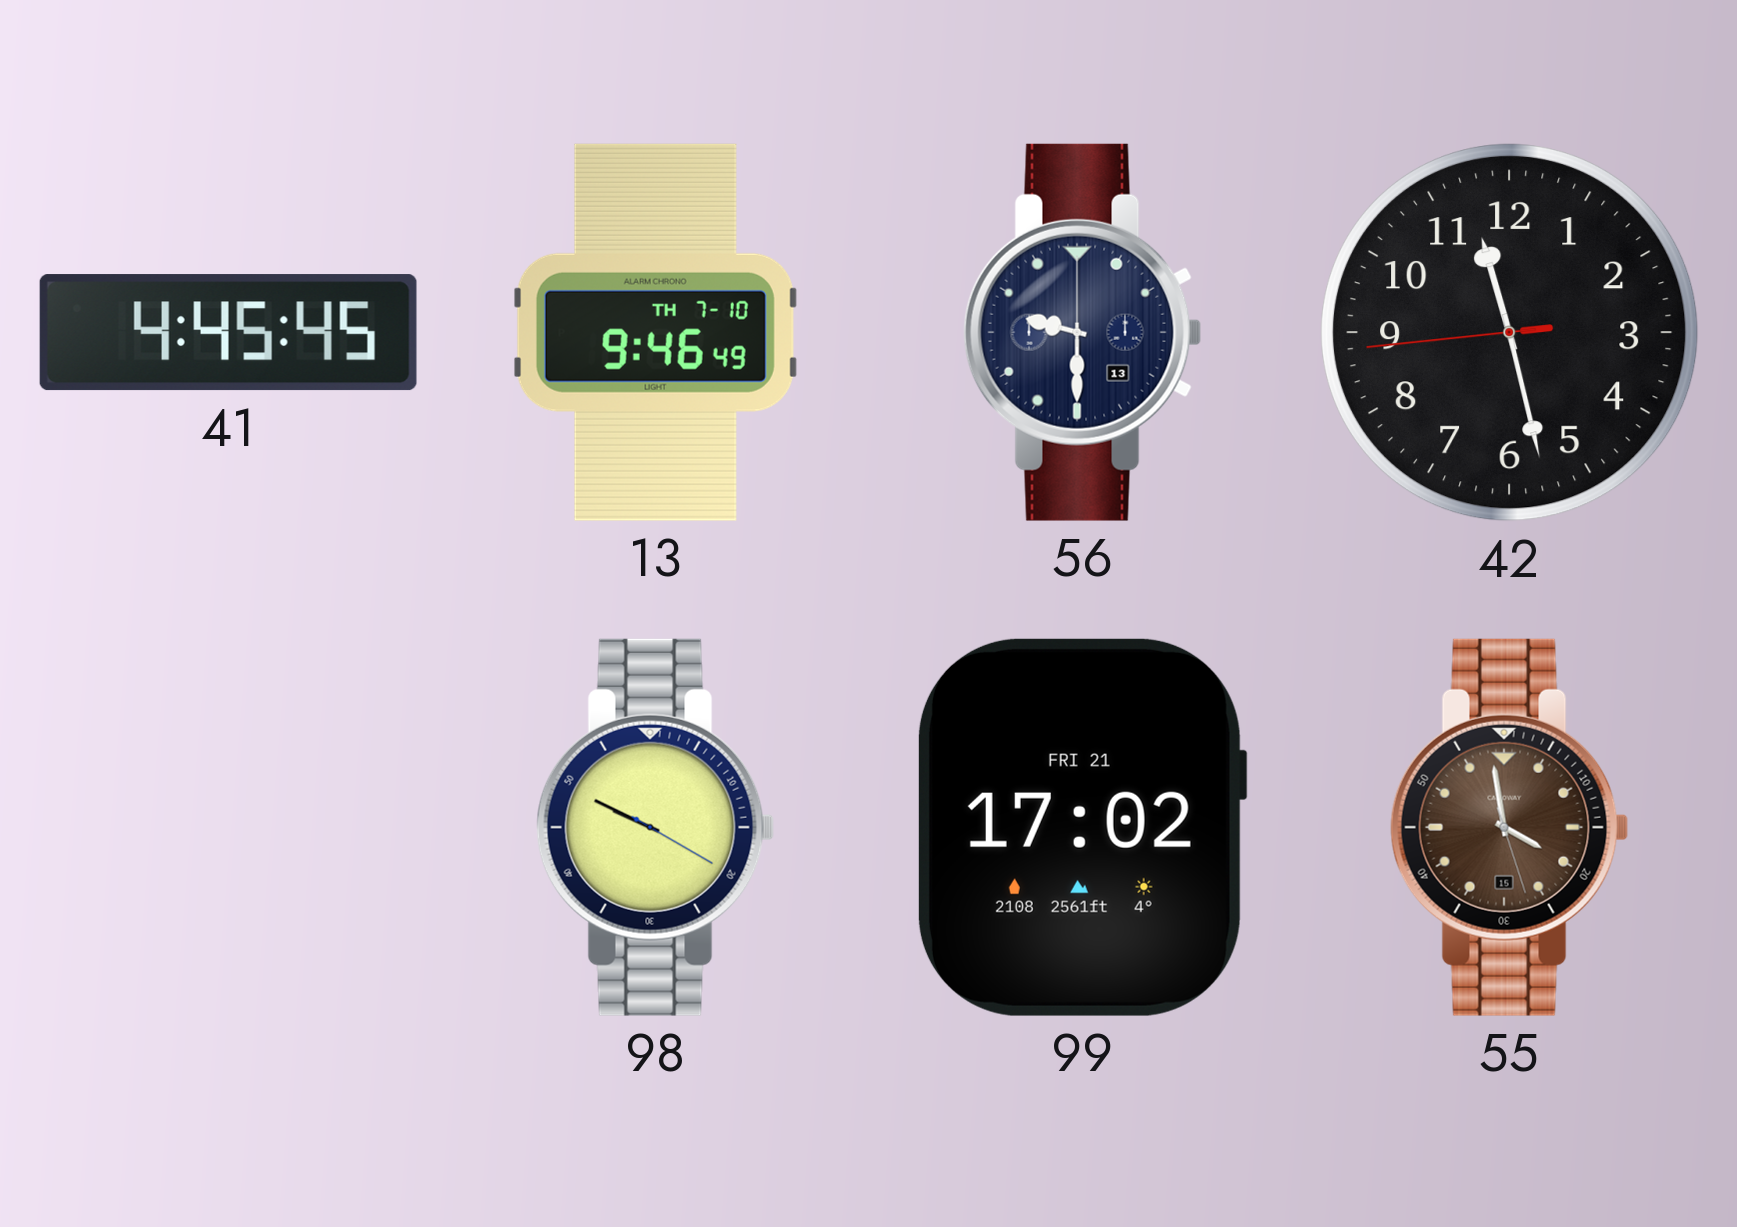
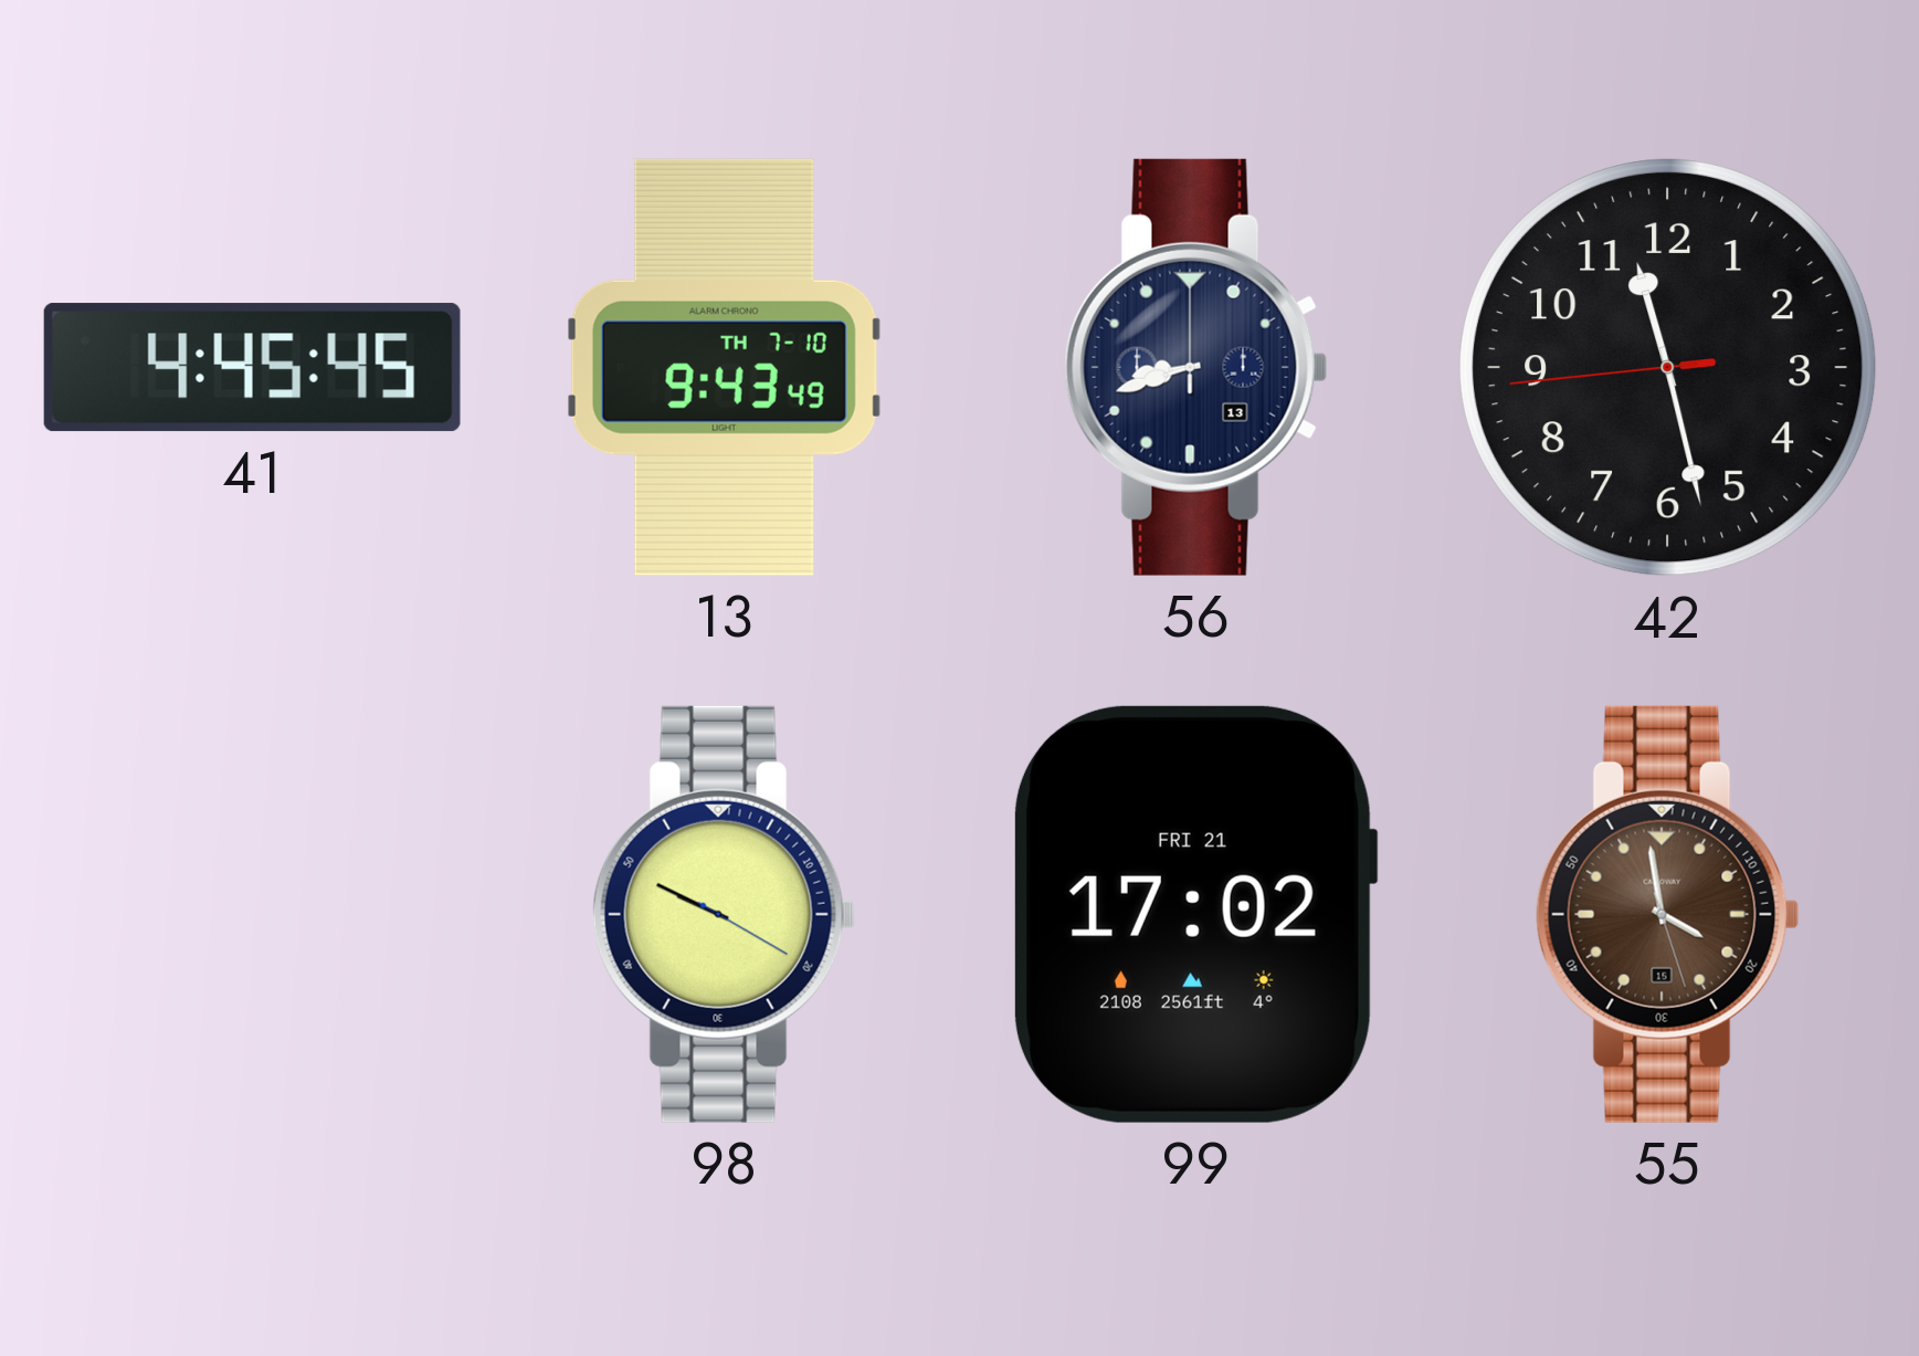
13: 9:46 -> 9:43 (724, 367)
56: 9:30 -> 8:42 (1196, 367)
